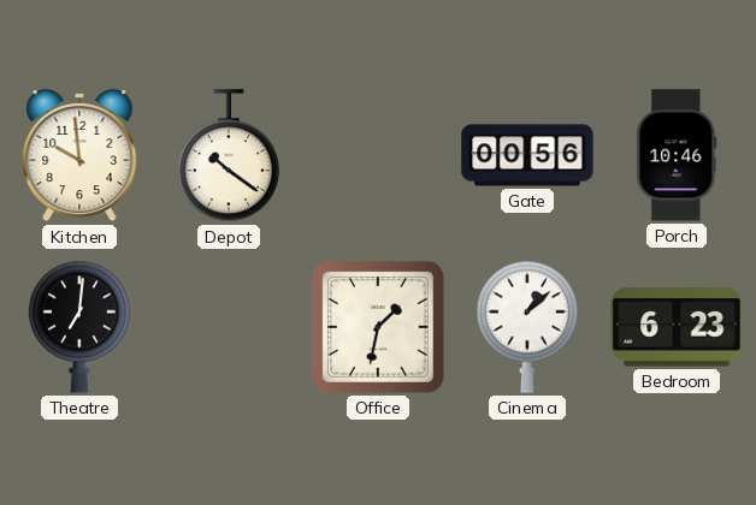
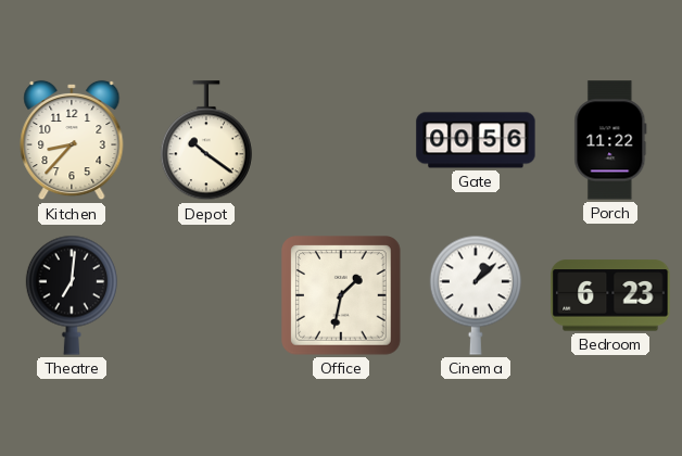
Kitchen: 9:59 -> 8:37 (72, 140)
Porch: 10:46 -> 11:22 (610, 140)
